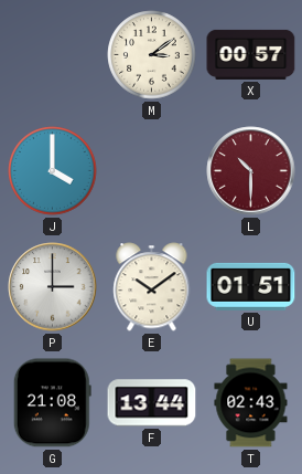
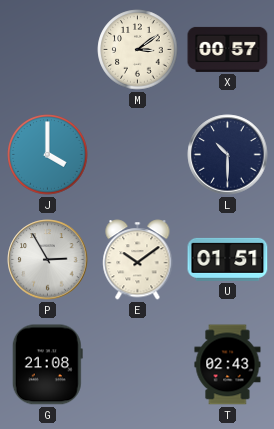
L dial: burgundy -> navy (228, 155)
P: 3:00 -> 2:55 (48, 260)
F: 13:44 -> none (152, 403)
